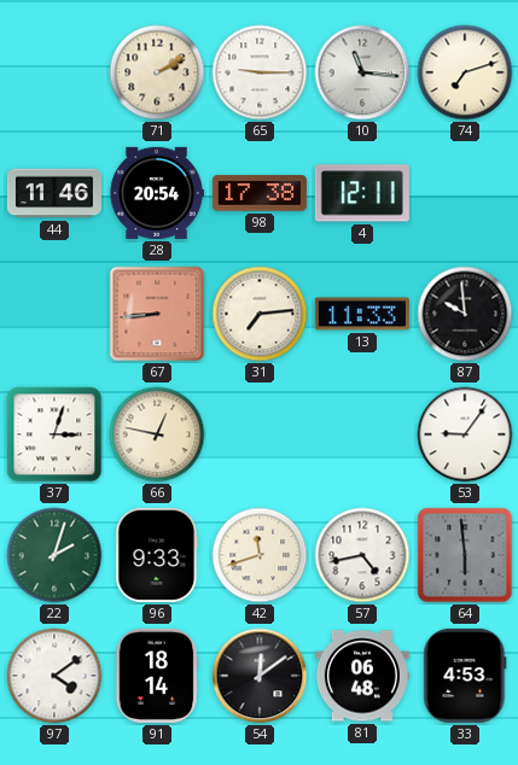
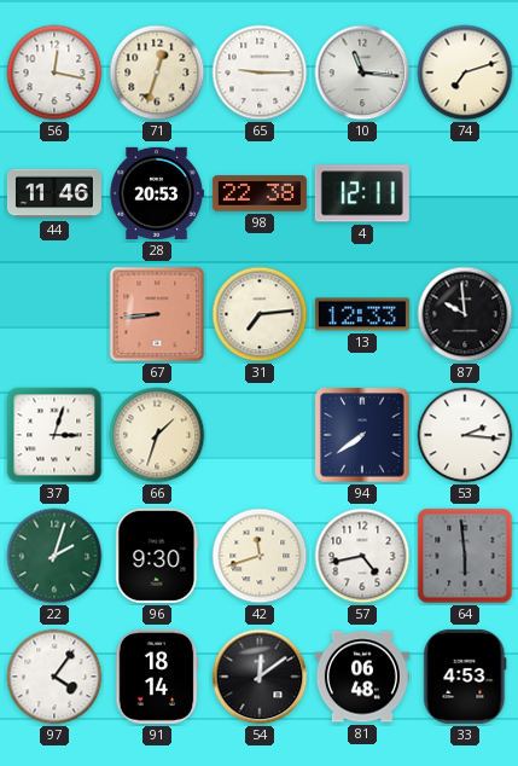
56: none -> 12:17 (54, 72)
71: 2:10 -> 12:33 (157, 72)
28: 20:54 -> 20:53 (157, 193)
98: 17:38 -> 22:38 (260, 193)
13: 11:33 -> 12:33 (362, 314)
66: 12:47 -> 1:33 (157, 435)
94: none -> 7:39 (362, 435)
53: 9:06 -> 2:16 (465, 435)
96: 9:33 -> 9:30 (157, 556)
97: 4:09 -> 4:06 (54, 677)
